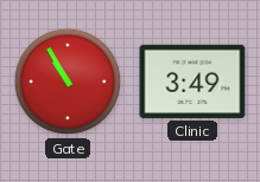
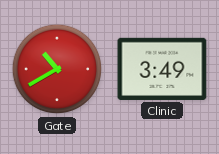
Gate: 10:55 -> 10:40 (57, 69)
